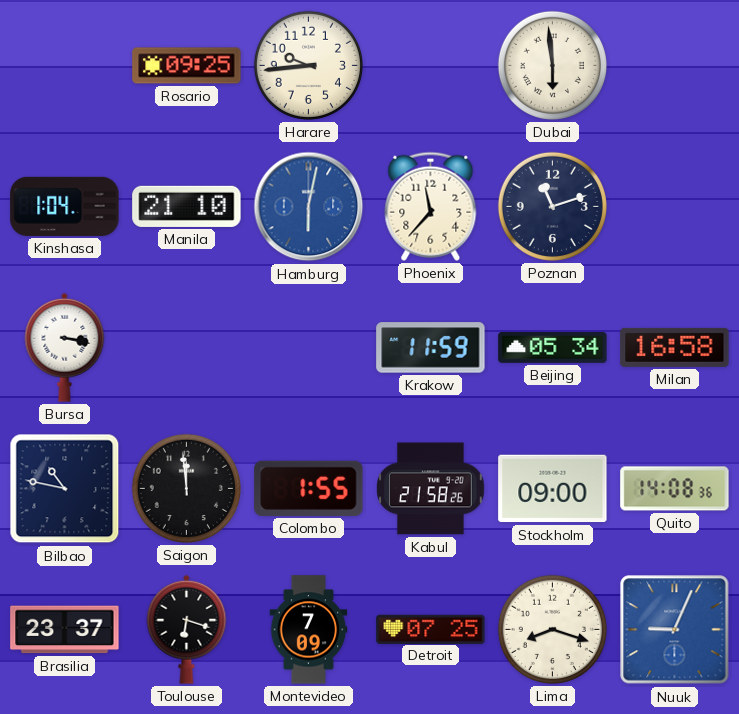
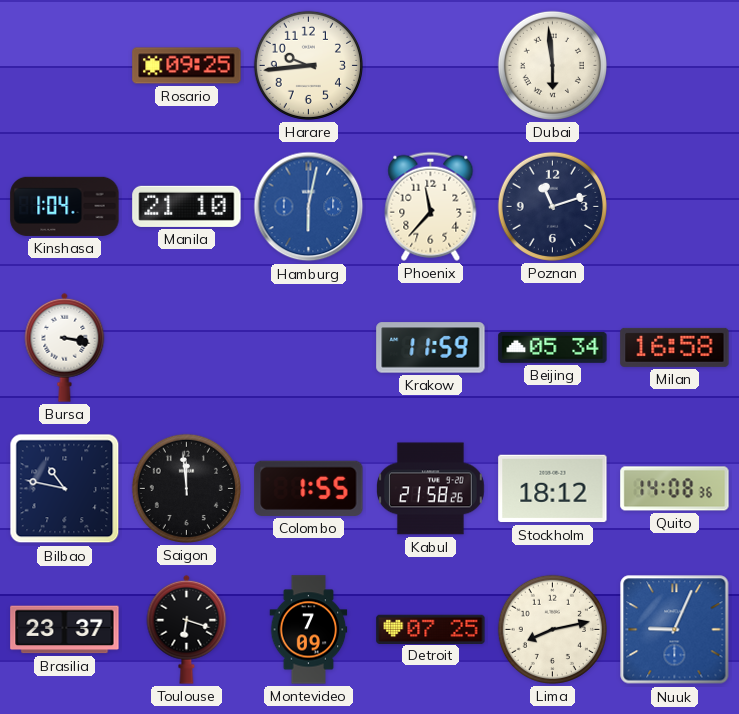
Stockholm: 09:00 -> 18:12 (553, 489)
Lima: 8:18 -> 8:13 (552, 629)
